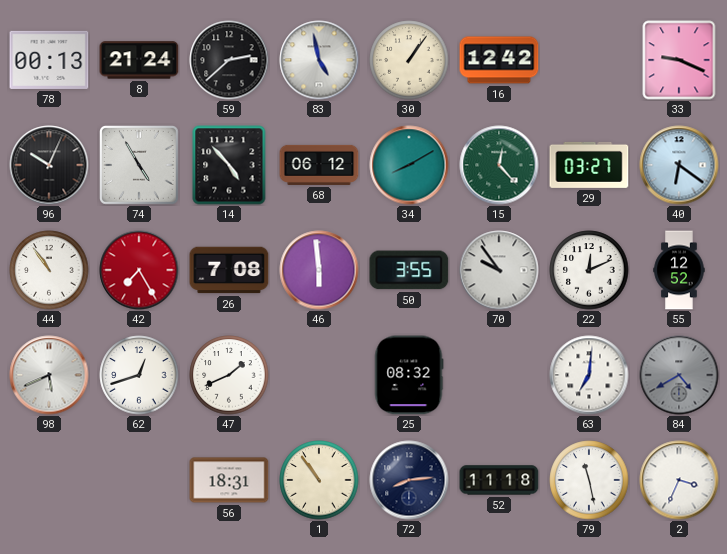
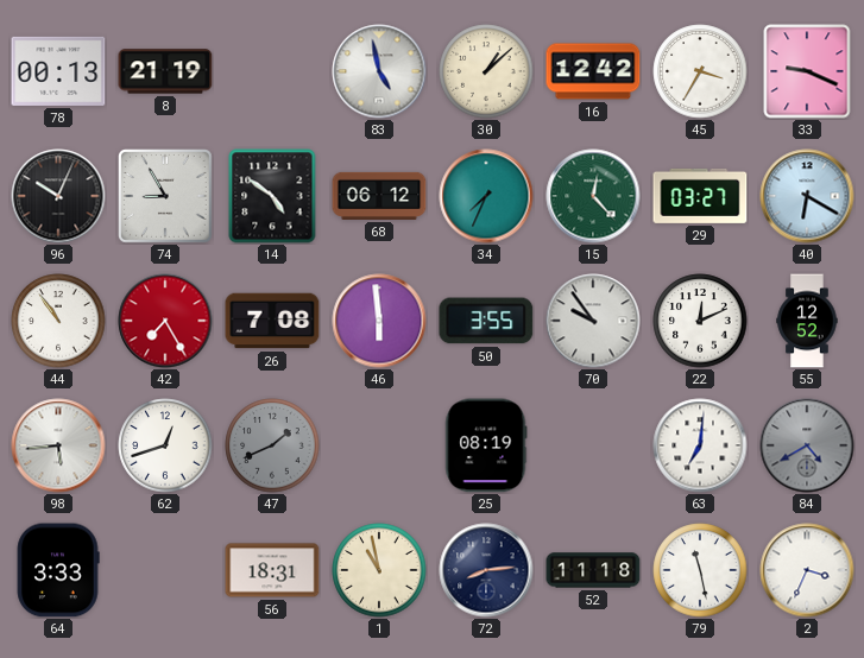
8: 21:24 -> 21:19 (165, 71)
59: 2:38 -> none (229, 60)
30: 1:06 -> 1:08 (486, 71)
45: none -> 3:35 (700, 71)
74: 4:55 -> 8:55 (166, 197)
14: 4:53 -> 4:51 (272, 196)
34: 8:10 -> 7:34 (486, 196)
40: 6:21 -> 6:20 (807, 196)
98: 5:41 -> 5:44 (58, 445)
47 dial: white -> grey (272, 445)
25: 08:32 -> 08:19 (486, 445)
64: none -> 3:33 (58, 570)
1: 10:54 -> 10:58 (379, 570)
